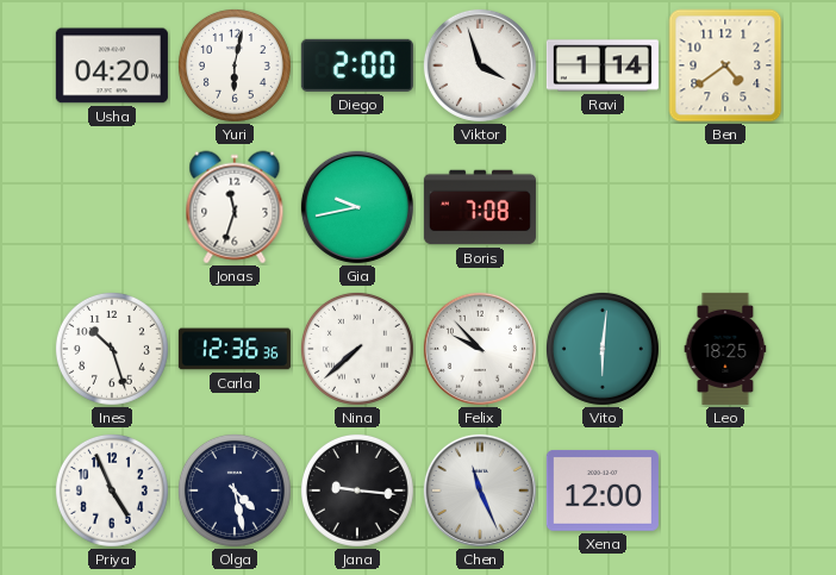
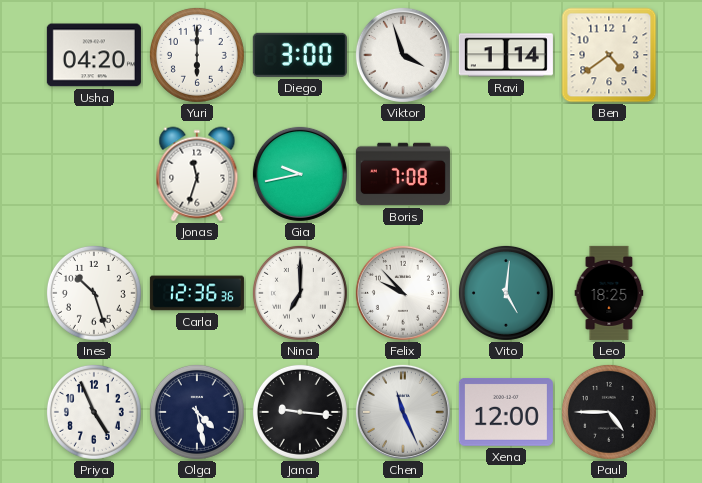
Yuri: 6:02 -> 6:00 (197, 55)
Diego: 2:00 -> 3:00 (300, 55)
Nina: 7:38 -> 7:00 (300, 293)
Vito: 6:01 -> 5:01 (506, 293)
Paul: none -> 4:45 (609, 412)
